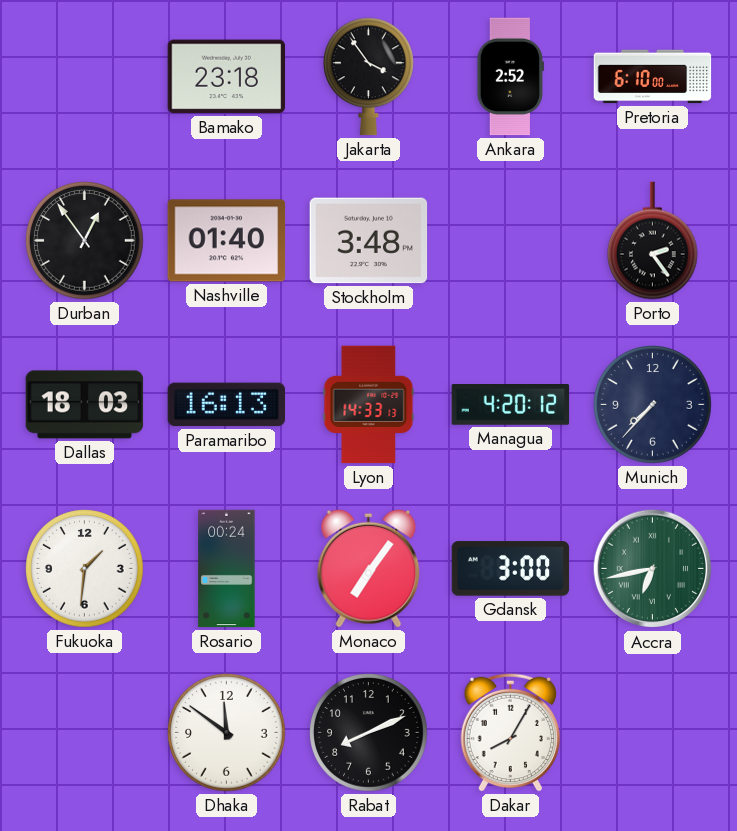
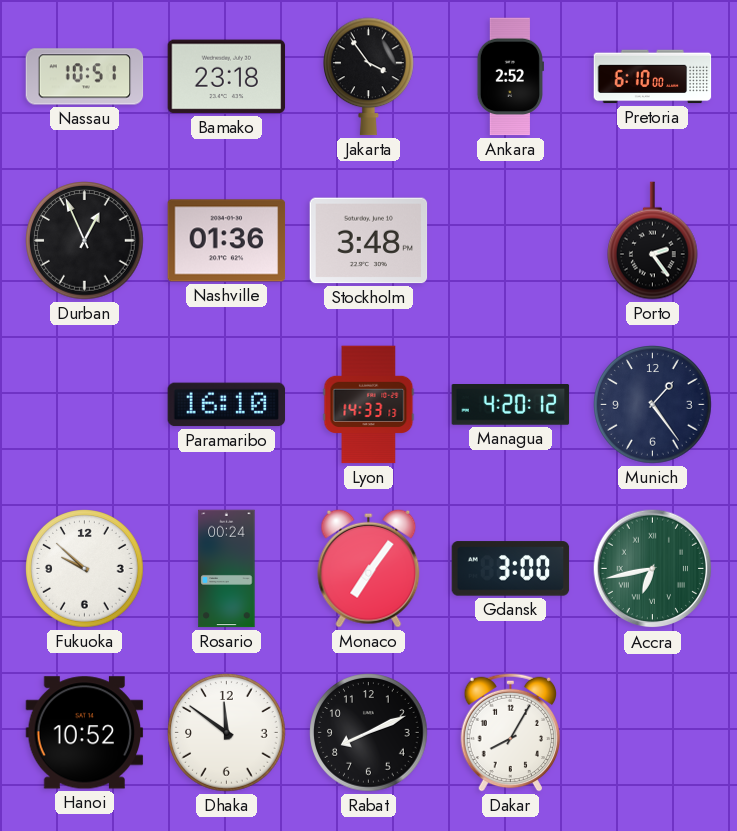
Nassau: none -> 10:51 (85, 77)
Durban: 12:54 -> 12:56 (85, 241)
Nashville: 01:40 -> 01:36 (227, 241)
Dallas: 18:03 -> none (85, 405)
Paramaribo: 16:13 -> 16:10 (227, 405)
Munich: 7:37 -> 1:24 (653, 405)
Fukuoka: 1:31 -> 9:52 (85, 569)
Hanoi: none -> 10:52 (85, 733)
